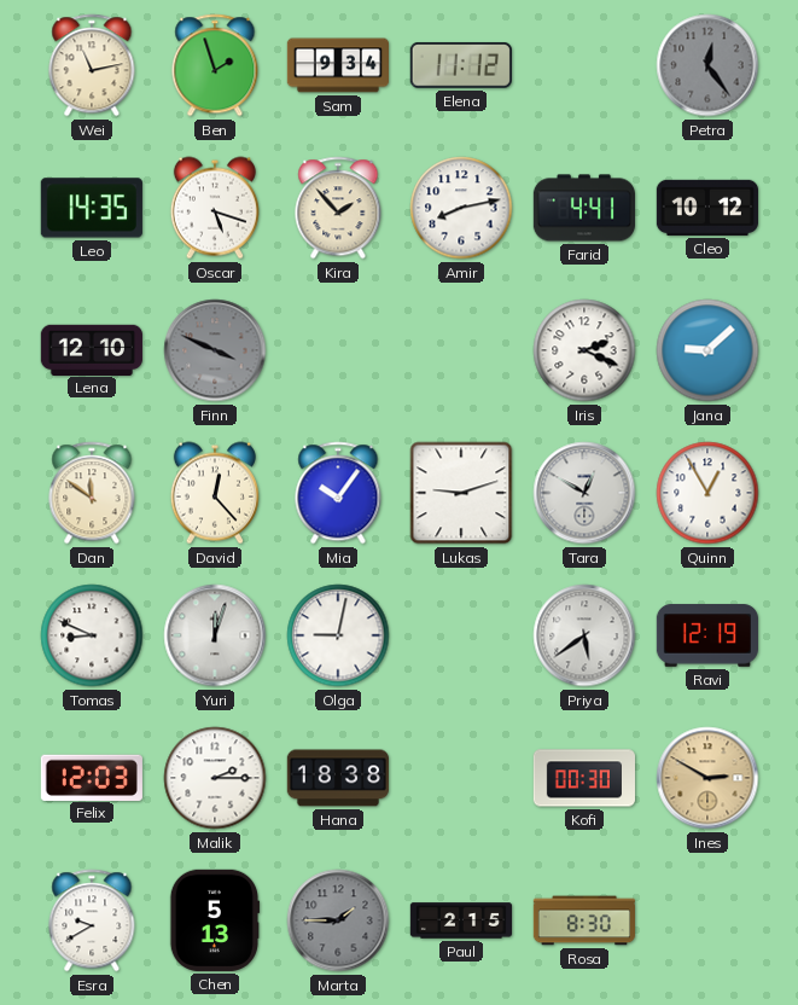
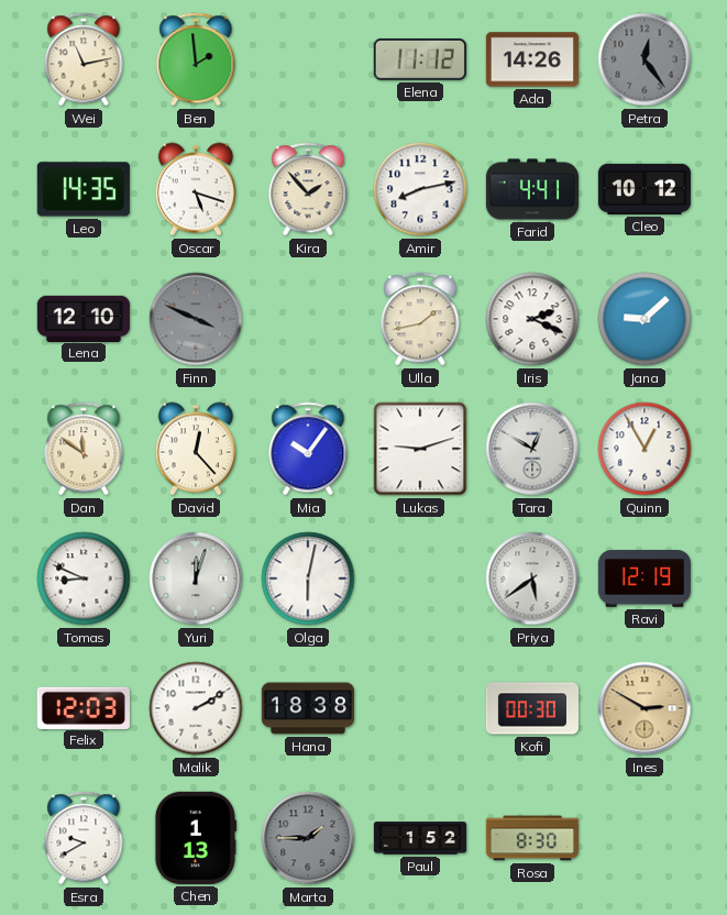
Ben: 1:57 -> 1:59 (196, 59)
Sam: 9:34 -> none (337, 65)
Ada: none -> 14:26 (531, 59)
Ulla: none -> 1:43 (420, 319)
Olga: 9:02 -> 6:02 (308, 578)
Malik: 2:15 -> 2:10 (196, 708)
Chen: 5:13 -> 1:13 (196, 838)
Paul: 2:15 -> 1:52 (420, 838)
